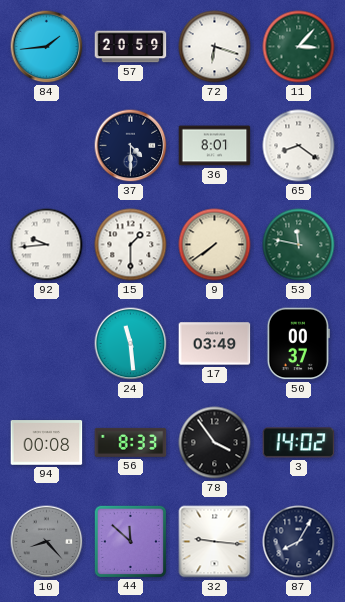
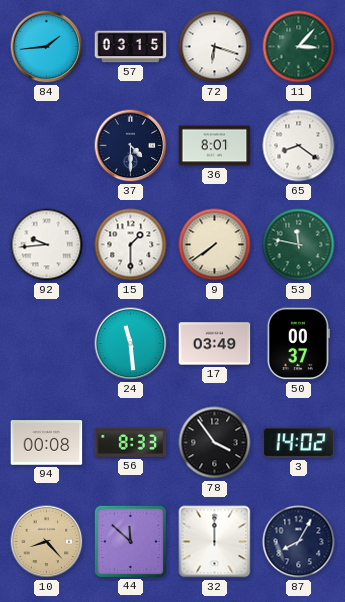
57: 20:59 -> 03:15 (131, 47)
10 dial: grey -> champagne (47, 542)
32: 9:16 -> 12:00 (215, 542)
